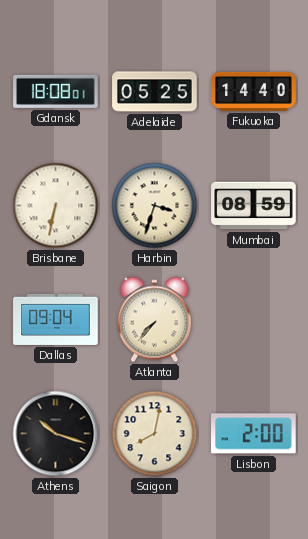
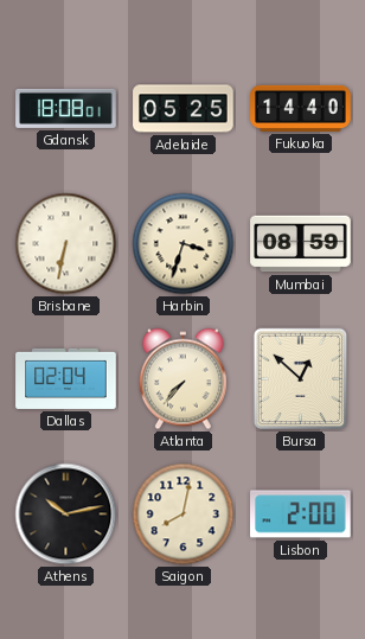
Dallas: 09:04 -> 02:04 (66, 378)
Bursa: none -> 12:52 (301, 379)
Athens: 10:18 -> 10:13 (66, 515)
